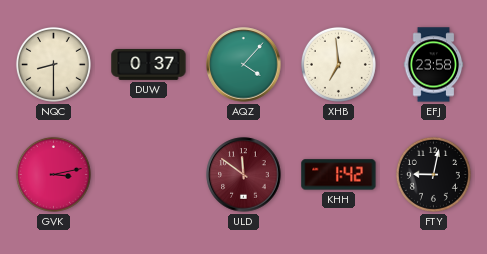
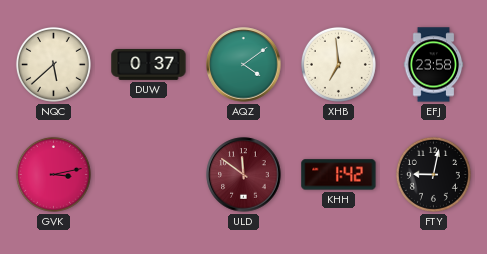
NQC: 8:30 -> 5:38 (53, 64)
AQZ: 4:07 -> 4:09 (244, 65)
